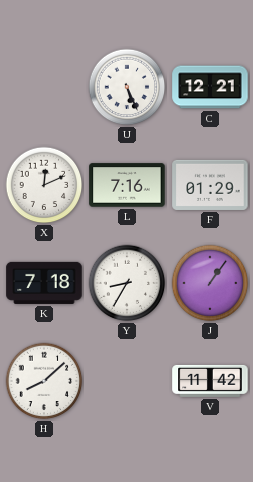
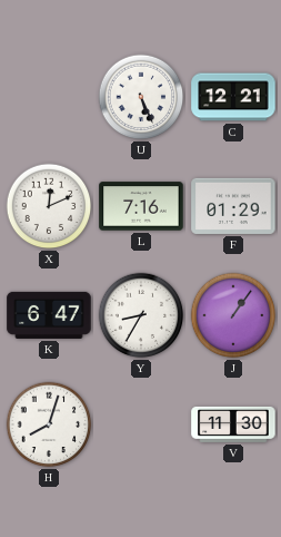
K: 7:18 -> 6:47 (49, 315)
H: 8:08 -> 8:03 (49, 424)
V: 11:42 -> 11:30 (233, 424)
